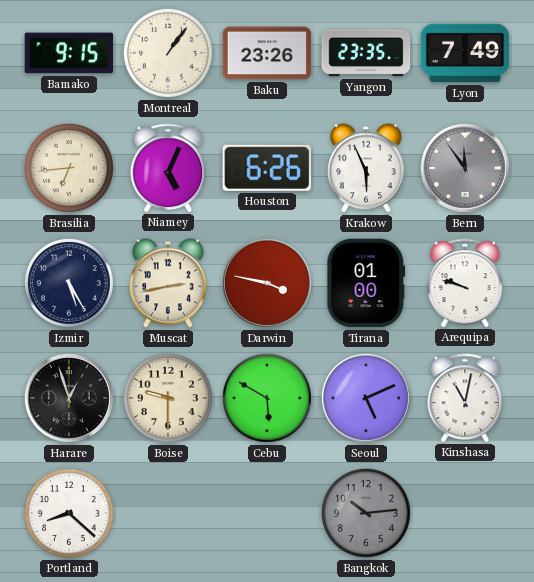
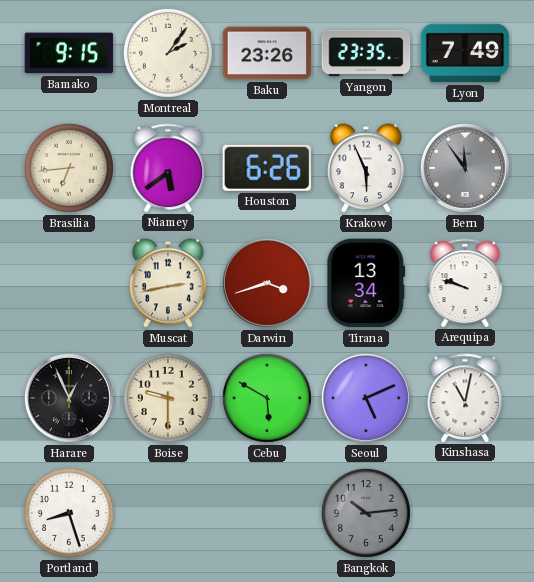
Montreal: 1:06 -> 2:06 (168, 53)
Niamey: 5:04 -> 5:39 (168, 168)
Izmir: 5:25 -> none (69, 283)
Darwin: 3:47 -> 3:42 (267, 283)
Tirana: 01:00 -> 13:34 (366, 283)
Harare: 12:57 -> 12:56 (69, 398)
Portland: 8:22 -> 8:27 (69, 513)
